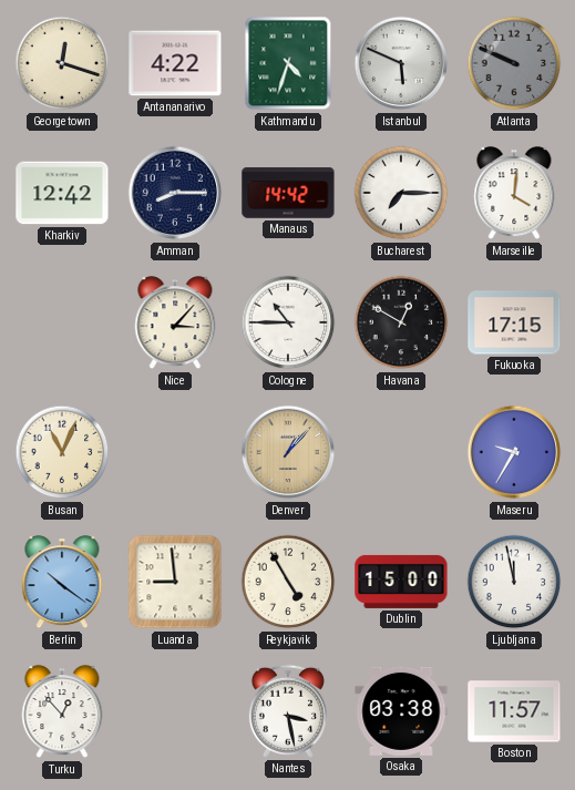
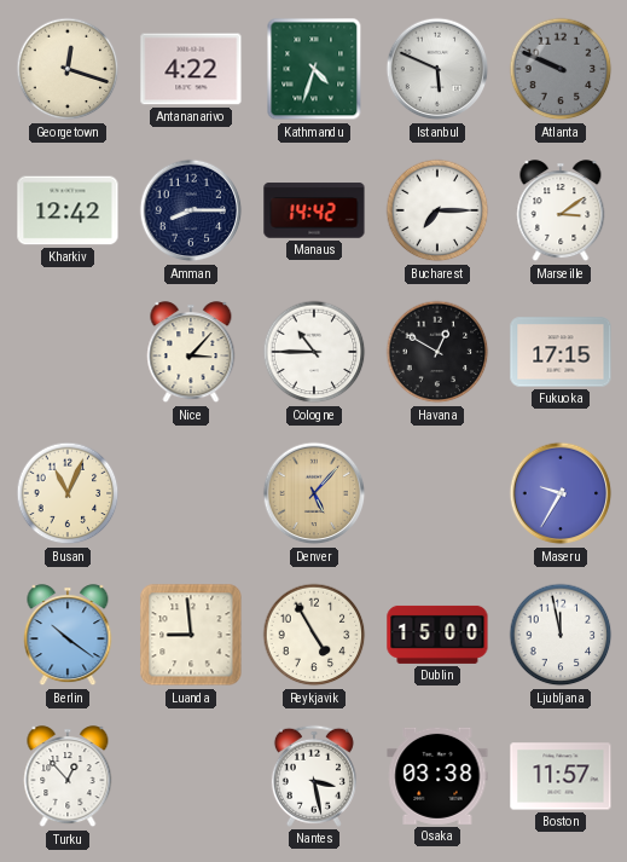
Marseille: 4:01 -> 3:09 (561, 212)
Denver: 1:07 -> 5:07 (314, 493)
